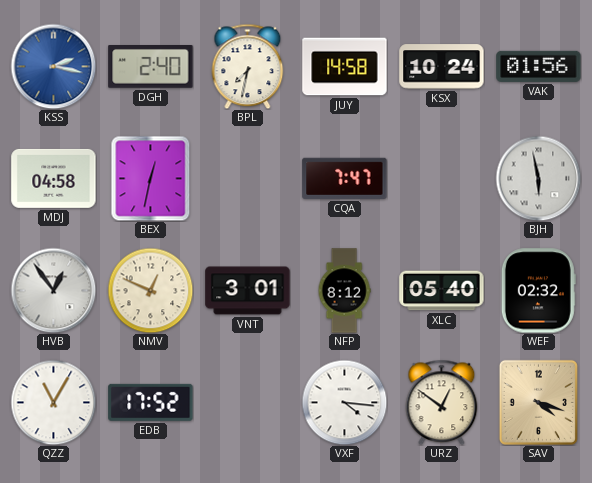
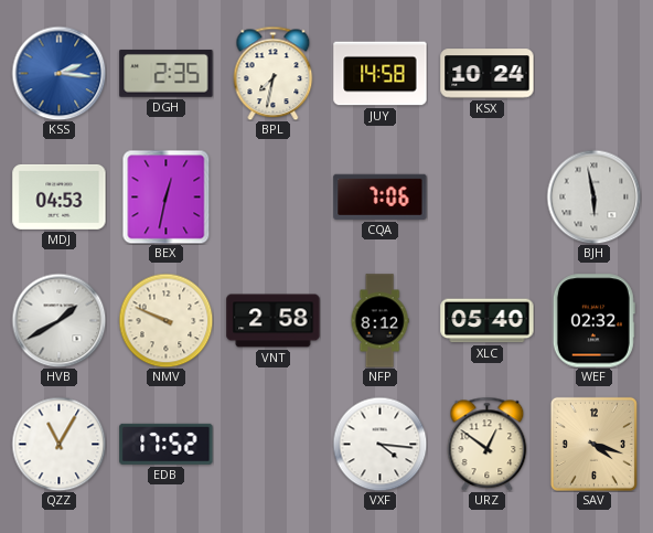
KSS: 2:17 -> 2:16 (58, 73)
DGH: 2:40 -> 2:35 (167, 74)
VAK: 01:56 -> none (539, 66)
MDJ: 04:58 -> 04:53 (60, 196)
CQA: 7:47 -> 7:06 (381, 196)
HVB: 12:54 -> 1:40 (58, 320)
NMV: 12:49 -> 9:49 (165, 320)
VNT: 3:01 -> 2:58 (274, 321)
